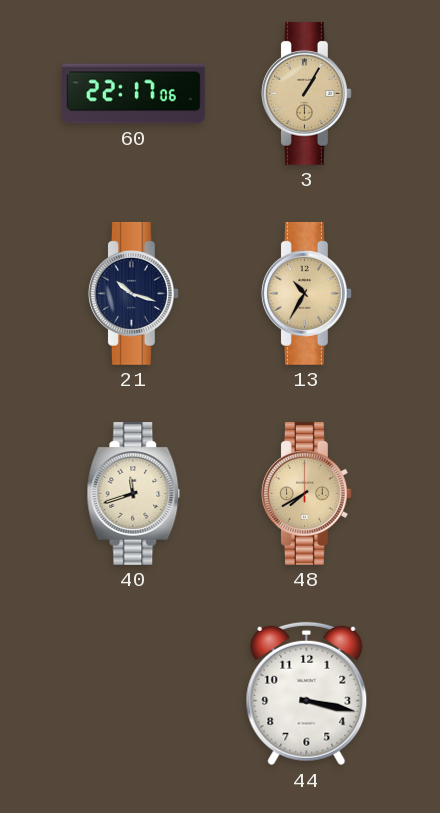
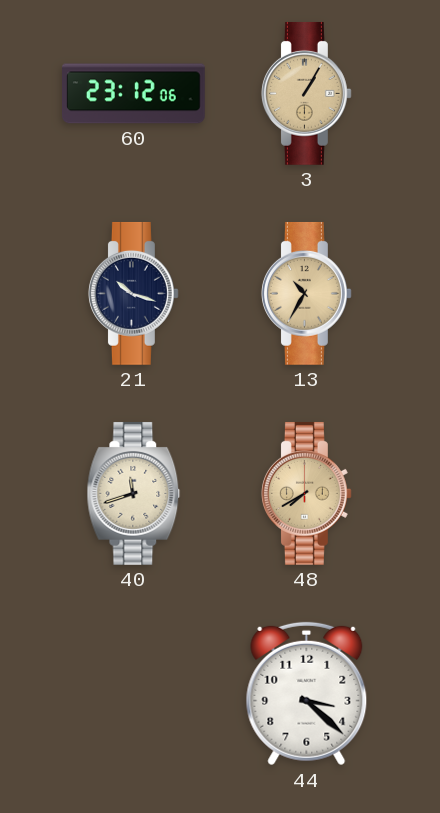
60: 22:17 -> 23:12 (134, 94)
44: 3:17 -> 3:22 (307, 694)
